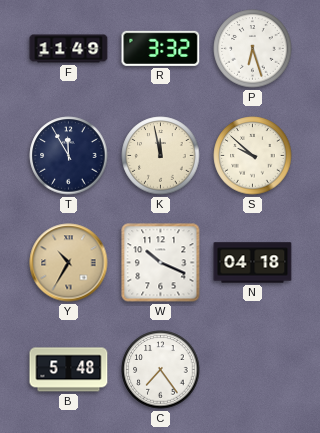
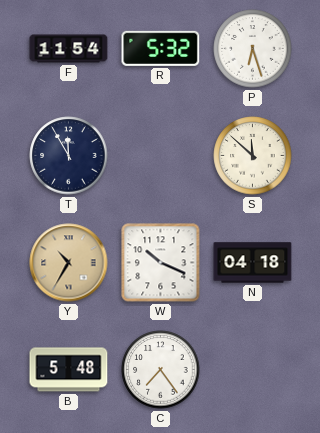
F: 11:49 -> 11:54 (69, 49)
R: 3:32 -> 5:32 (161, 48)
K: 11:58 -> none (161, 156)
S: 9:52 -> 11:52 (253, 156)
